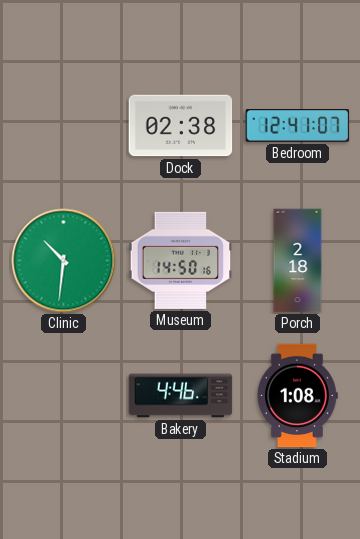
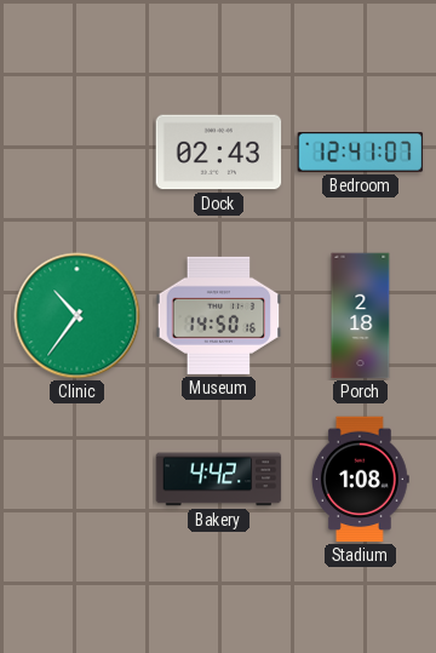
Dock: 02:38 -> 02:43 (219, 153)
Clinic: 10:31 -> 10:36 (78, 316)
Bakery: 4:46 -> 4:42 (219, 480)
